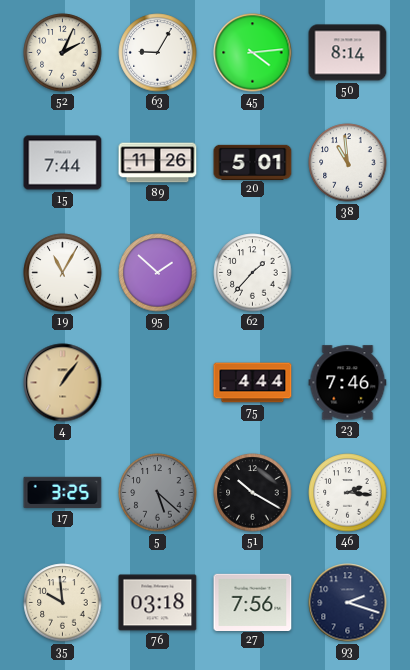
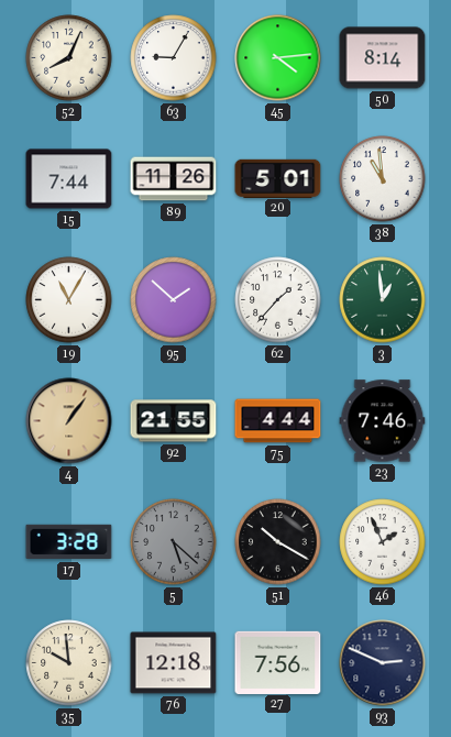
52: 2:04 -> 8:04 (69, 58)
3: none -> 12:59 (383, 300)
92: none -> 21:55 (174, 421)
17: 3:25 -> 3:28 (69, 542)
46: 2:16 -> 1:56 (383, 542)
76: 03:18 -> 12:18 (174, 663)
93: 2:18 -> 2:49 (383, 663)
